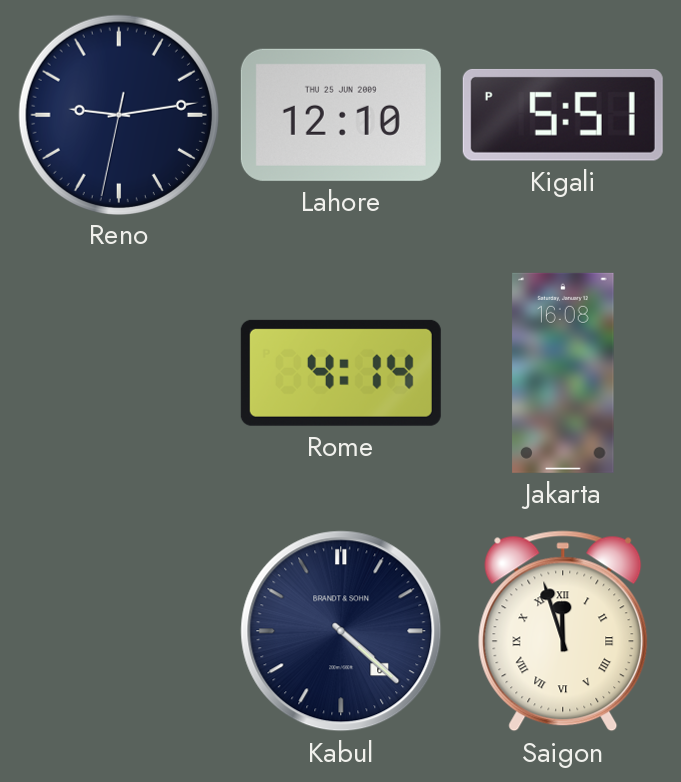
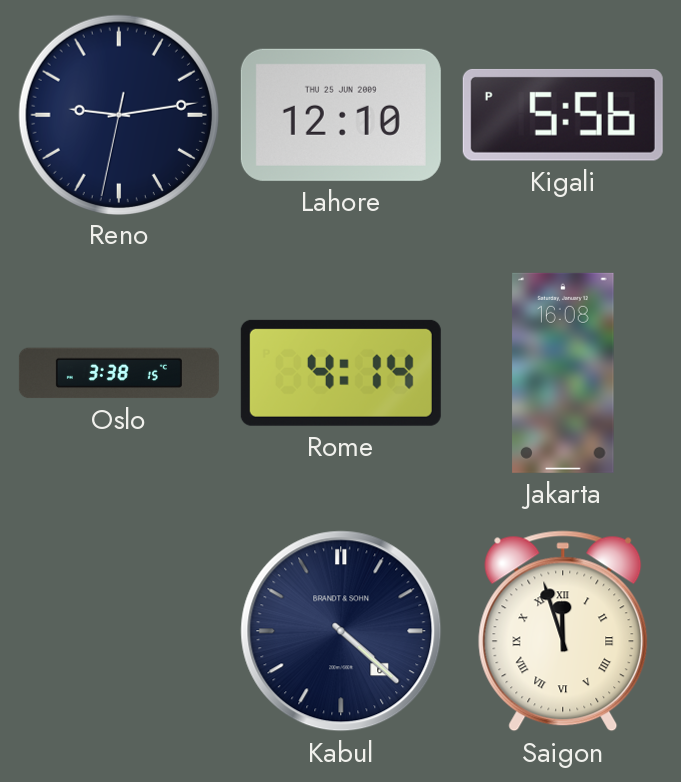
Kigali: 5:51 -> 5:56 (563, 115)
Oslo: none -> 3:38 (119, 373)
